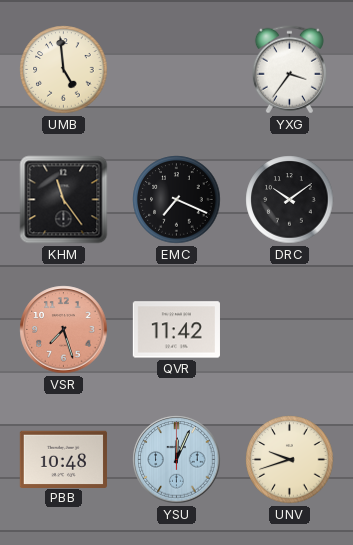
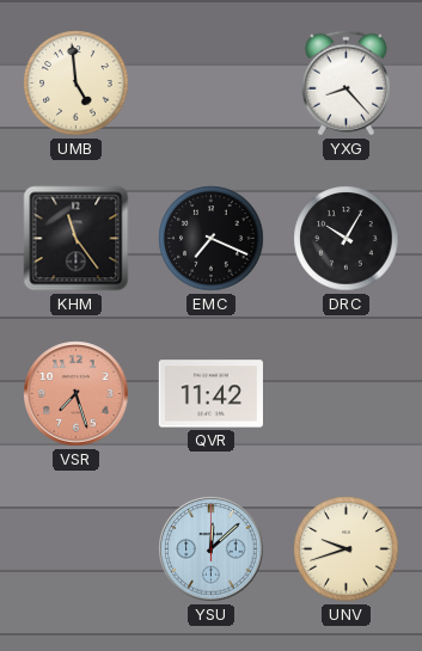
YXG: 3:36 -> 8:23 (345, 84)
DRC: 10:09 -> 10:05 (347, 239)
PBB: 10:48 -> none (63, 459)
YSU: 12:04 -> 12:08 (212, 549)
